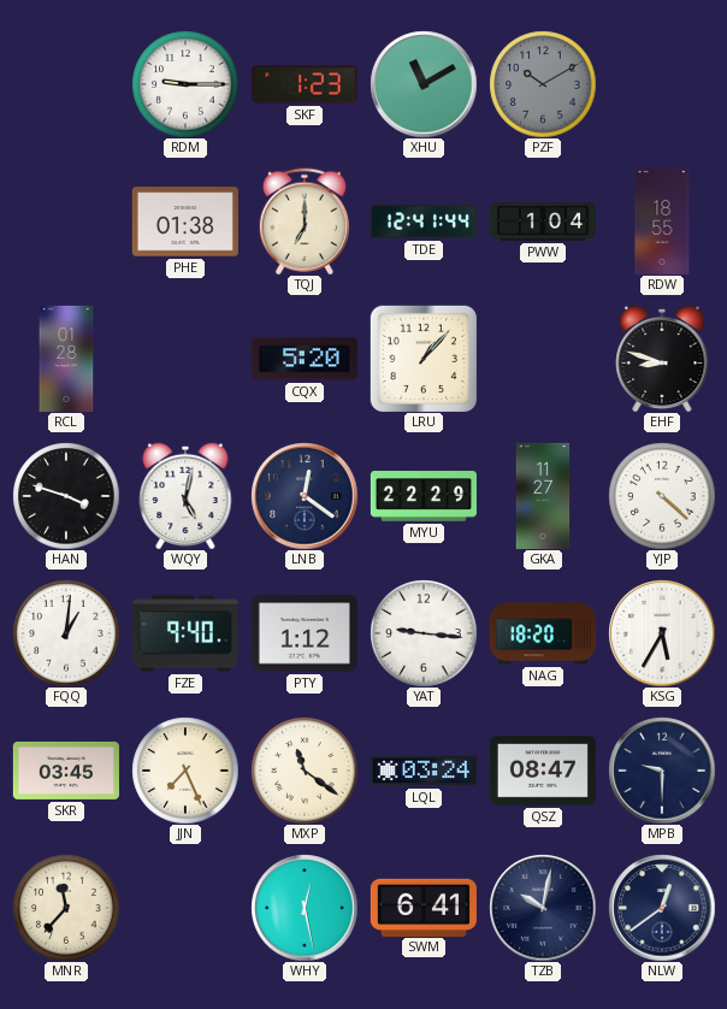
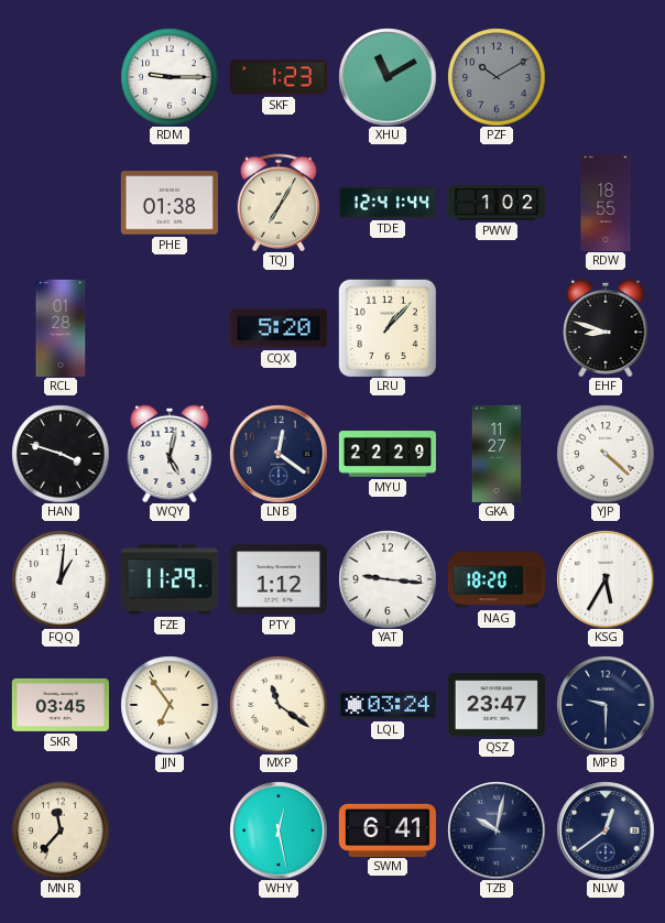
TQJ: 7:00 -> 7:05 (279, 203)
PWW: 1:04 -> 1:02 (497, 203)
FZE: 9:40 -> 11:29 (170, 579)
JJN: 7:26 -> 6:54 (170, 705)
QSZ: 08:47 -> 23:47 (497, 705)
